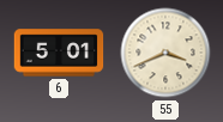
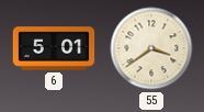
55: 3:41 -> 3:39 (151, 48)
